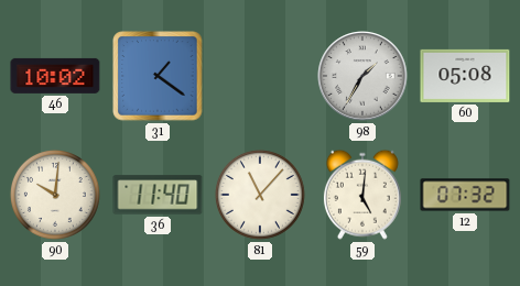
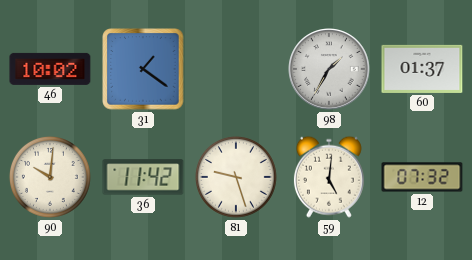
60: 05:08 -> 01:37 (422, 69)
36: 11:40 -> 11:42 (143, 177)
81: 11:07 -> 9:27 (236, 177)
